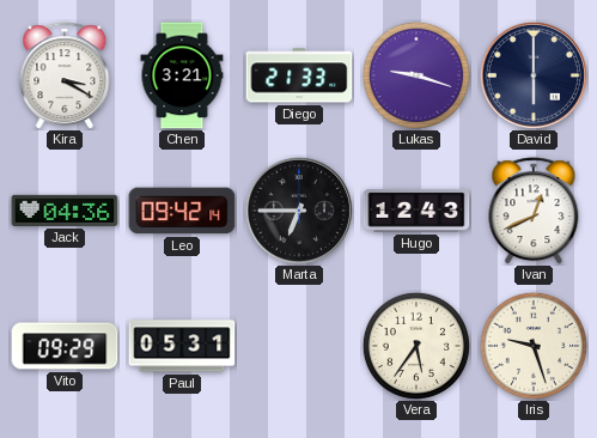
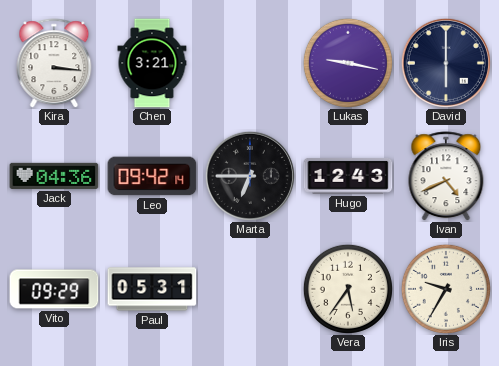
Kira: 3:20 -> 3:16 (54, 63)
Diego: 21:33 -> none (299, 75)
Lukas: 9:18 -> 9:17 (348, 63)
Ivan: 12:41 -> 4:41 (446, 176)
Iris: 9:27 -> 9:35 (446, 289)
